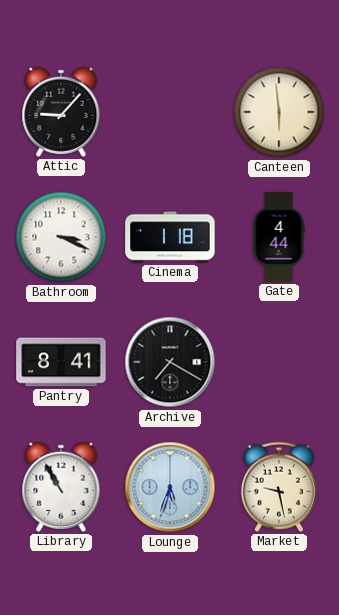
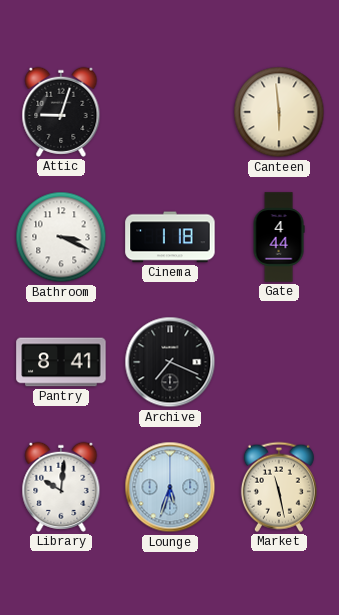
Attic: 9:07 -> 9:03 (61, 112)
Archive: 7:20 -> 7:19 (170, 362)
Library: 10:55 -> 10:01 (61, 487)
Market: 9:28 -> 11:28 (279, 487)
